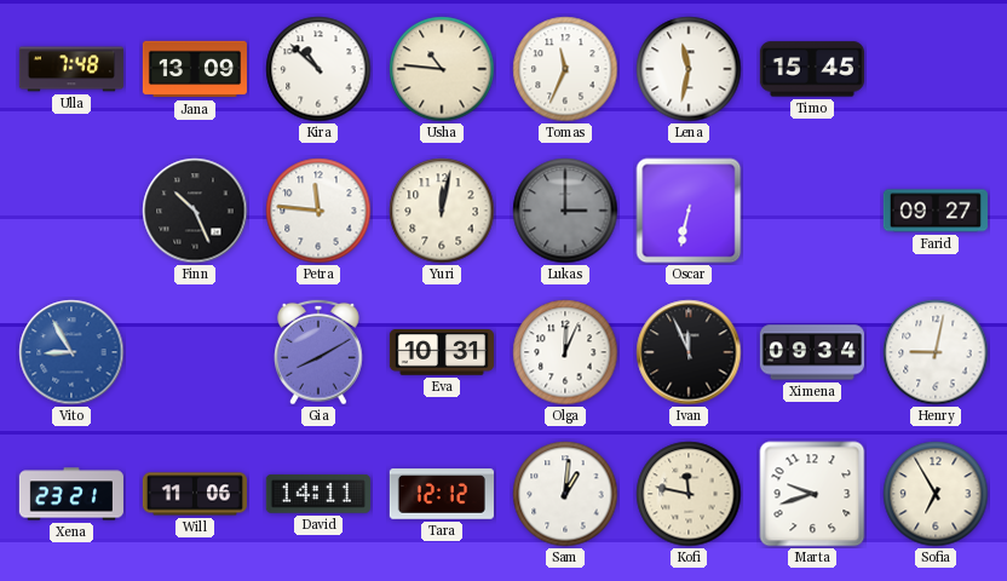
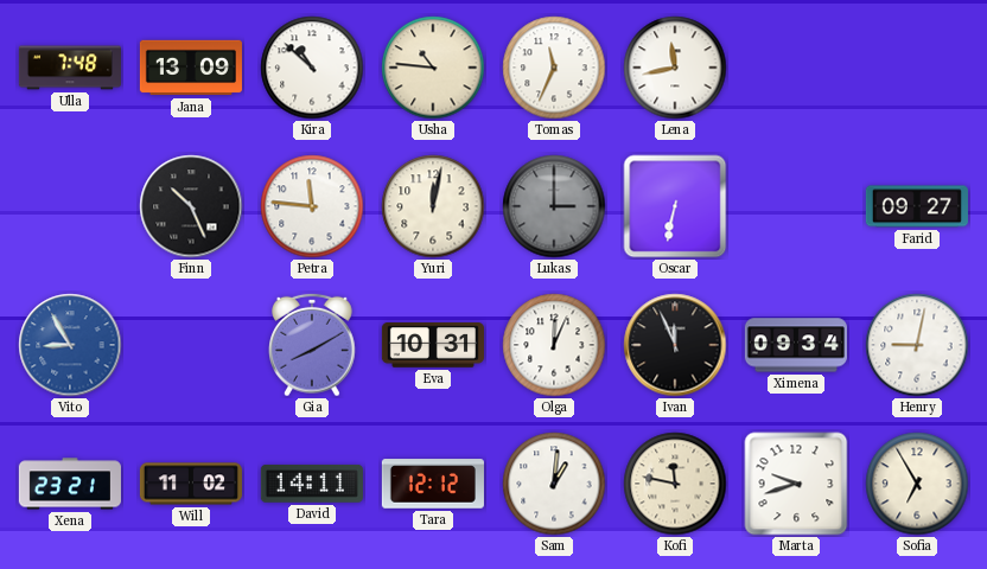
Lena: 11:32 -> 11:43 (675, 68)
Timo: 15:45 -> none (812, 69)
Will: 11:06 -> 11:02 (191, 484)
